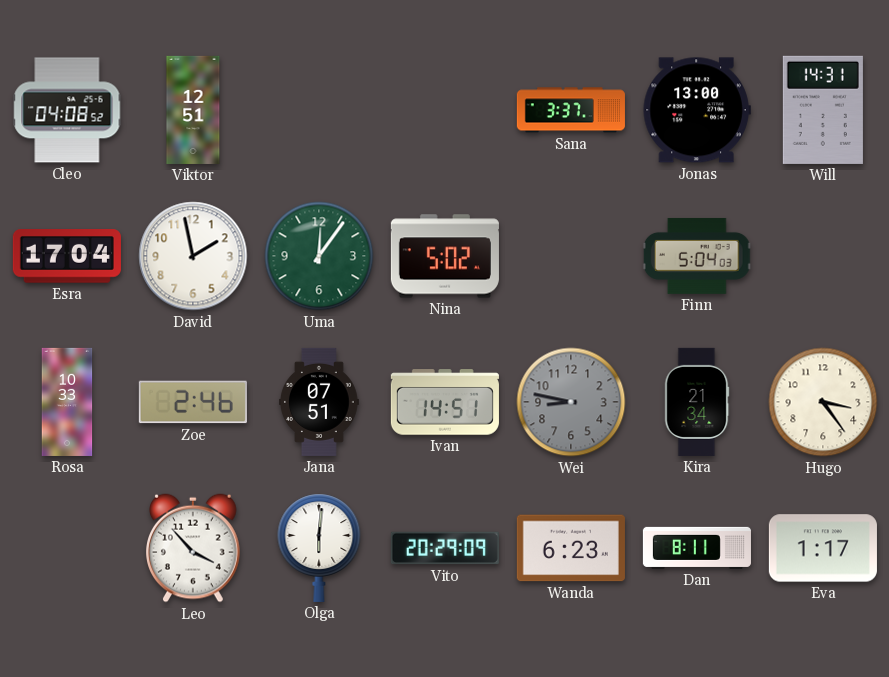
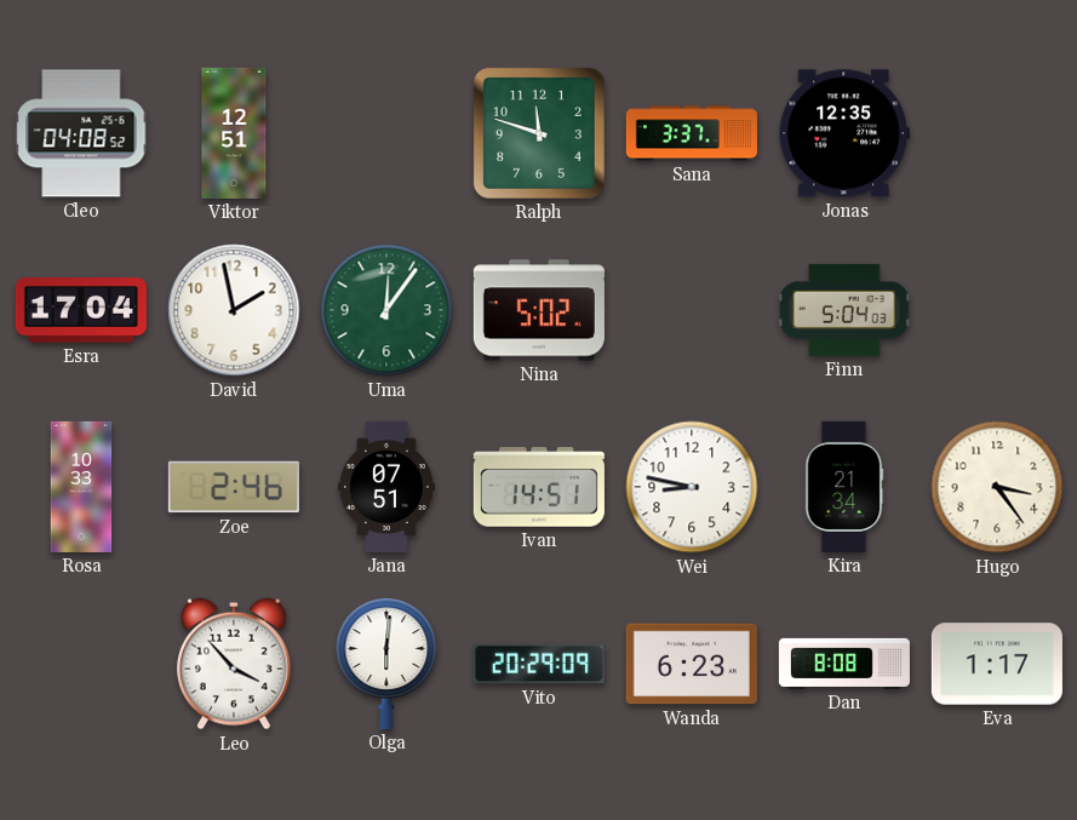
Ralph: none -> 11:48 (539, 133)
Jonas: 13:00 -> 12:35 (844, 133)
Will: 14:31 -> none (823, 110)
Wei dial: grey -> white (692, 487)
Dan: 8:11 -> 8:08 (844, 664)
